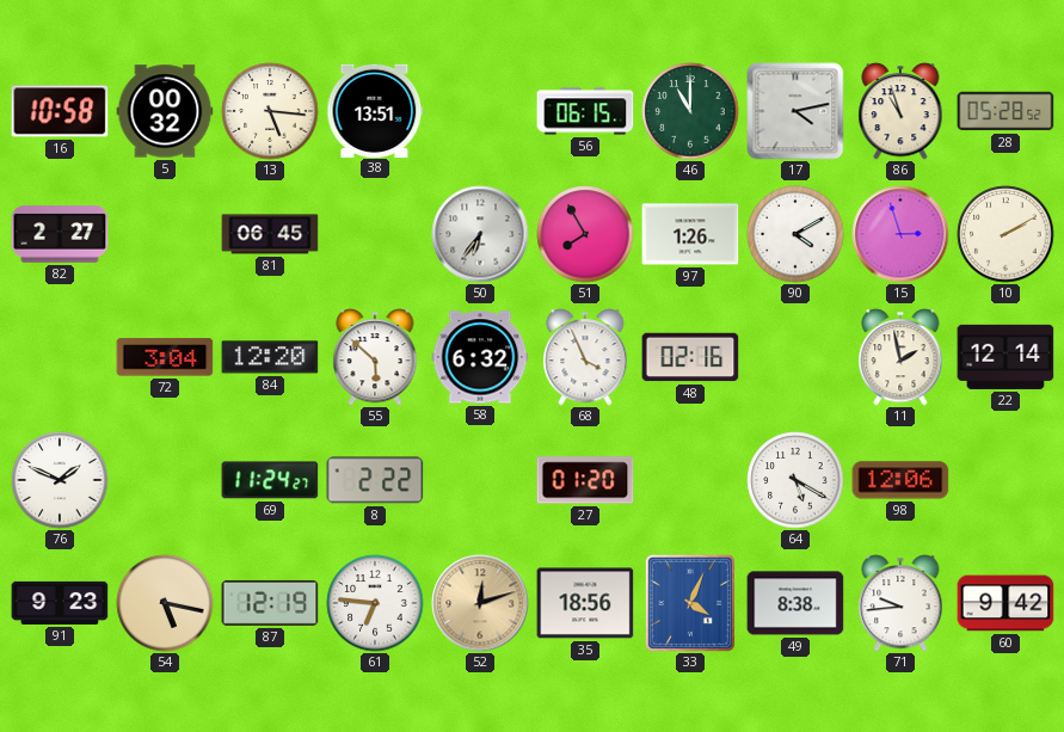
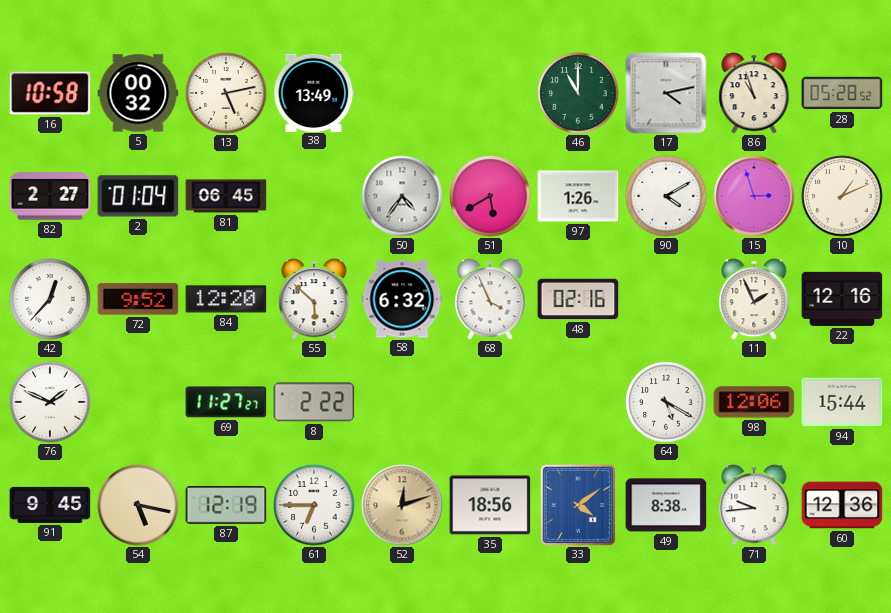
13: 5:16 -> 5:13 (226, 93)
38: 13:51 -> 13:49 (314, 92)
56: 06:15 -> none (585, 111)
2: none -> 01:04 (138, 196)
50: 6:36 -> 4:36 (402, 196)
51: 7:55 -> 5:40 (490, 196)
10: 2:10 -> 1:11 (842, 196)
42: none -> 12:37 (50, 299)
72: 3:04 -> 9:52 (138, 299)
11: 1:58 -> 1:56 (754, 299)
22: 12:14 -> 12:16 (842, 299)
69: 11:24 -> 11:27 (226, 402)
27: 01:20 -> none (585, 480)
94: none -> 15:44 (842, 402)
91: 9:23 -> 9:45 (50, 505)
61: 6:46 -> 6:45 (314, 505)
33: 4:04 -> 4:09 (578, 505)
60: 9:42 -> 12:36 (842, 505)
